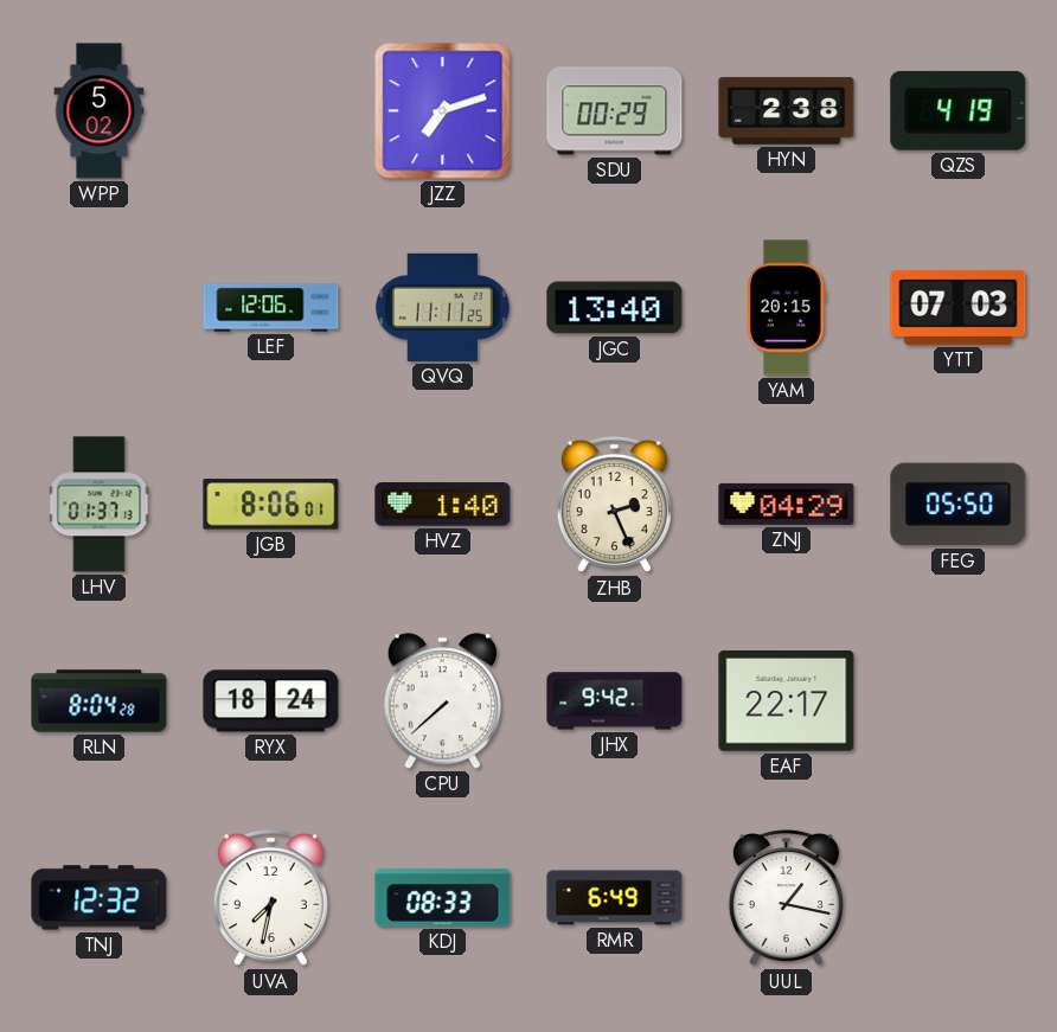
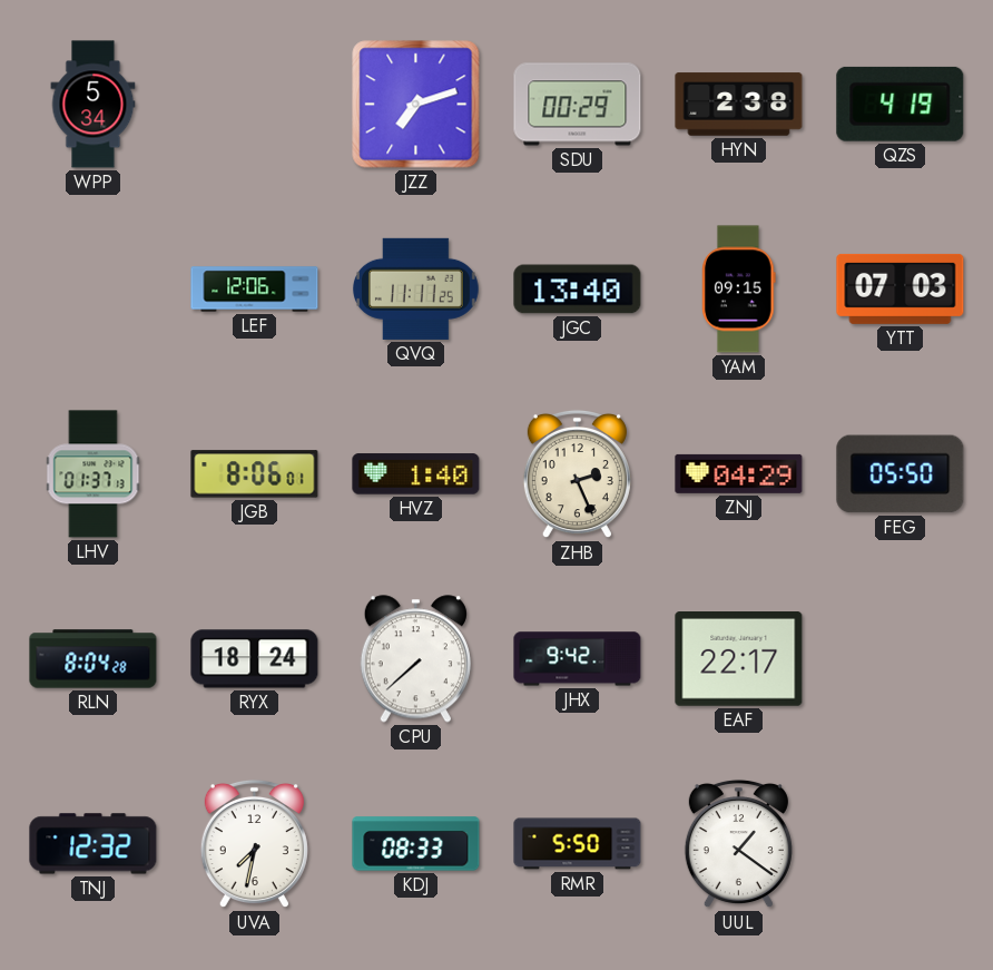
WPP: 5:02 -> 5:34 (94, 105)
YAM: 20:15 -> 09:15 (739, 290)
RMR: 6:49 -> 5:50 (578, 844)
UUL: 1:17 -> 1:21 (738, 844)
